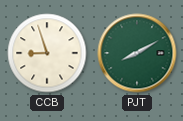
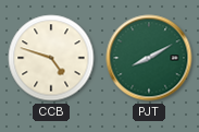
CCB: 8:57 -> 4:48 (51, 58)
